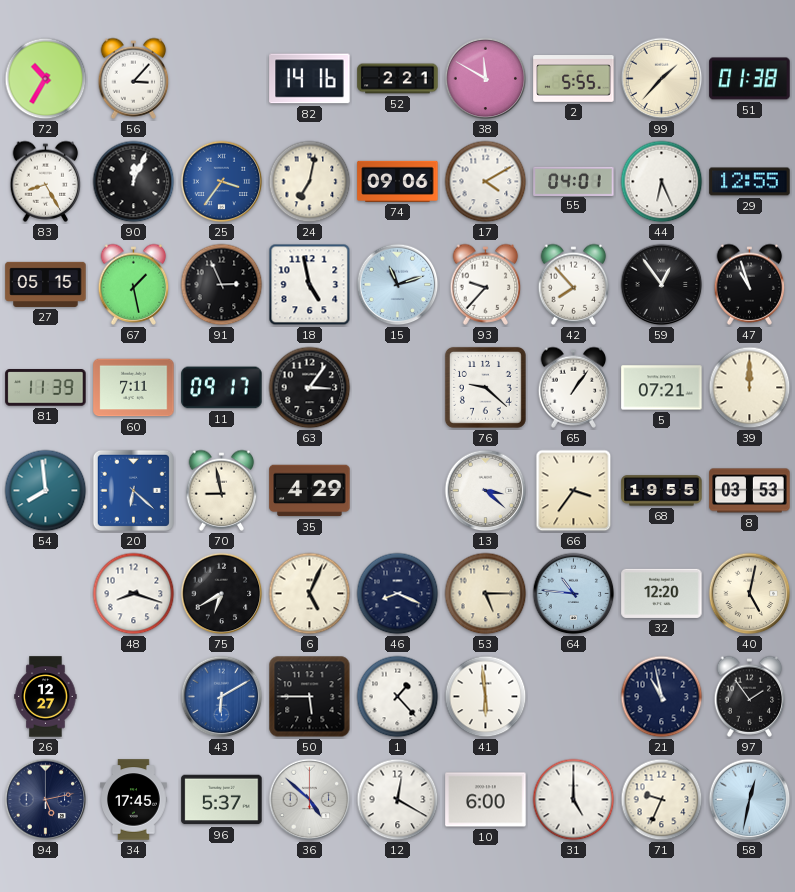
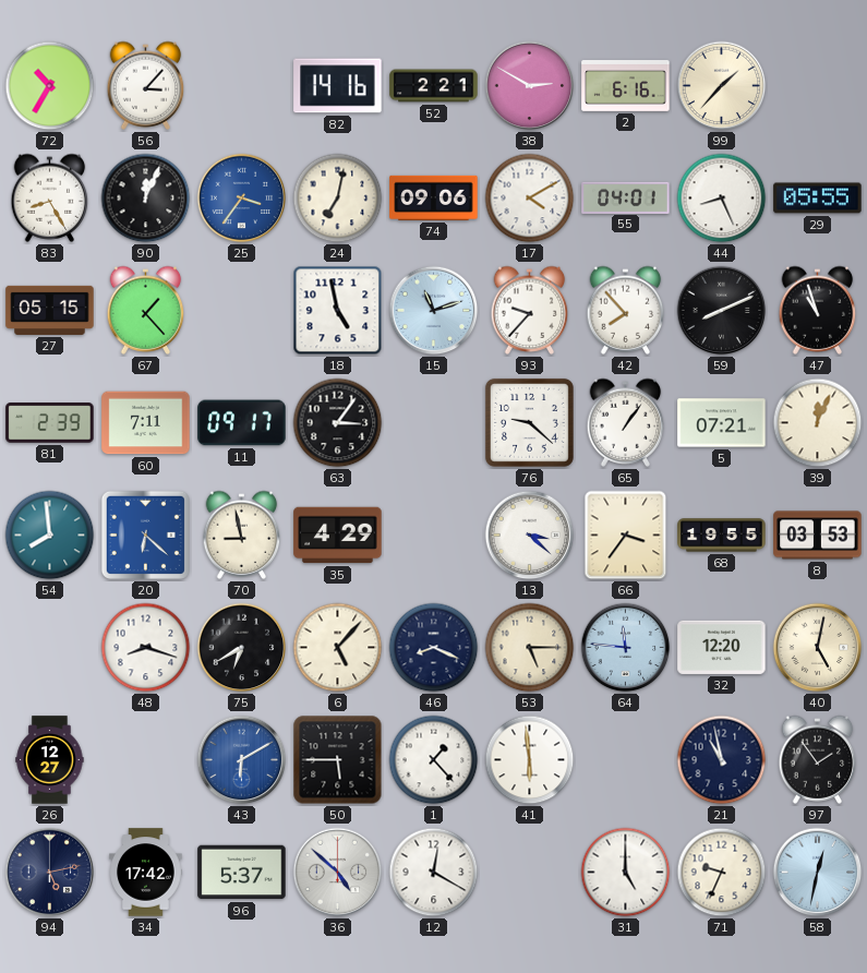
38: 11:50 -> 2:50 (530, 86)
2: 5:55 -> 6:16 (626, 86)
51: 01:38 -> none (750, 79)
44: 6:26 -> 8:26 (722, 199)
29: 12:55 -> 05:55 (818, 199)
67: 1:28 -> 1:23 (146, 310)
91: 2:56 -> none (222, 285)
59: 12:54 -> 8:11 (722, 311)
81: 11:39 -> 2:39 (50, 423)
39: 12:00 -> 12:04 (818, 423)
6: 5:04 -> 5:07 (338, 648)
64: 10:46 -> 11:46 (626, 648)
34: 17:45 -> 17:42 (146, 873)
10: 6:00 -> none (486, 800)
